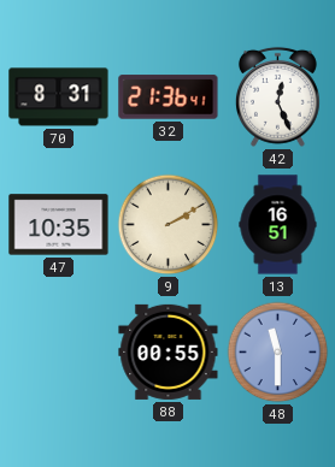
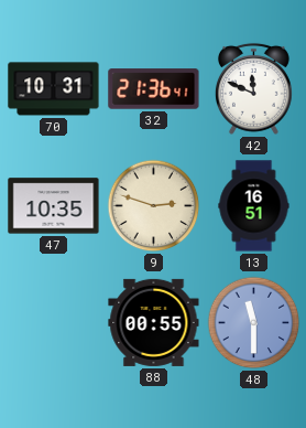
70: 8:31 -> 10:31 (54, 89)
42: 12:26 -> 11:49 (253, 88)
9: 2:10 -> 2:48 (154, 206)
